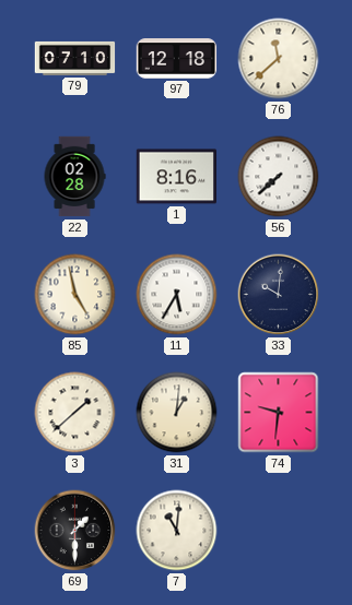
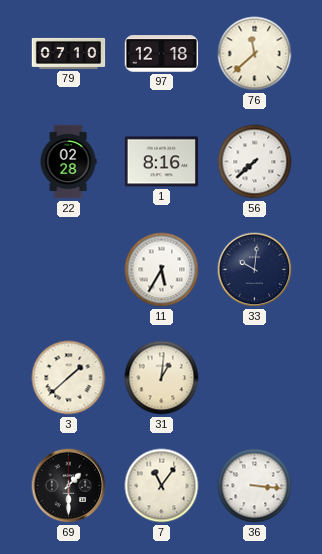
85: 4:58 -> none (75, 295)
74: 9:31 -> none (279, 413)
7: 11:01 -> 11:06 (162, 486)
36: none -> 3:16 (255, 486)
